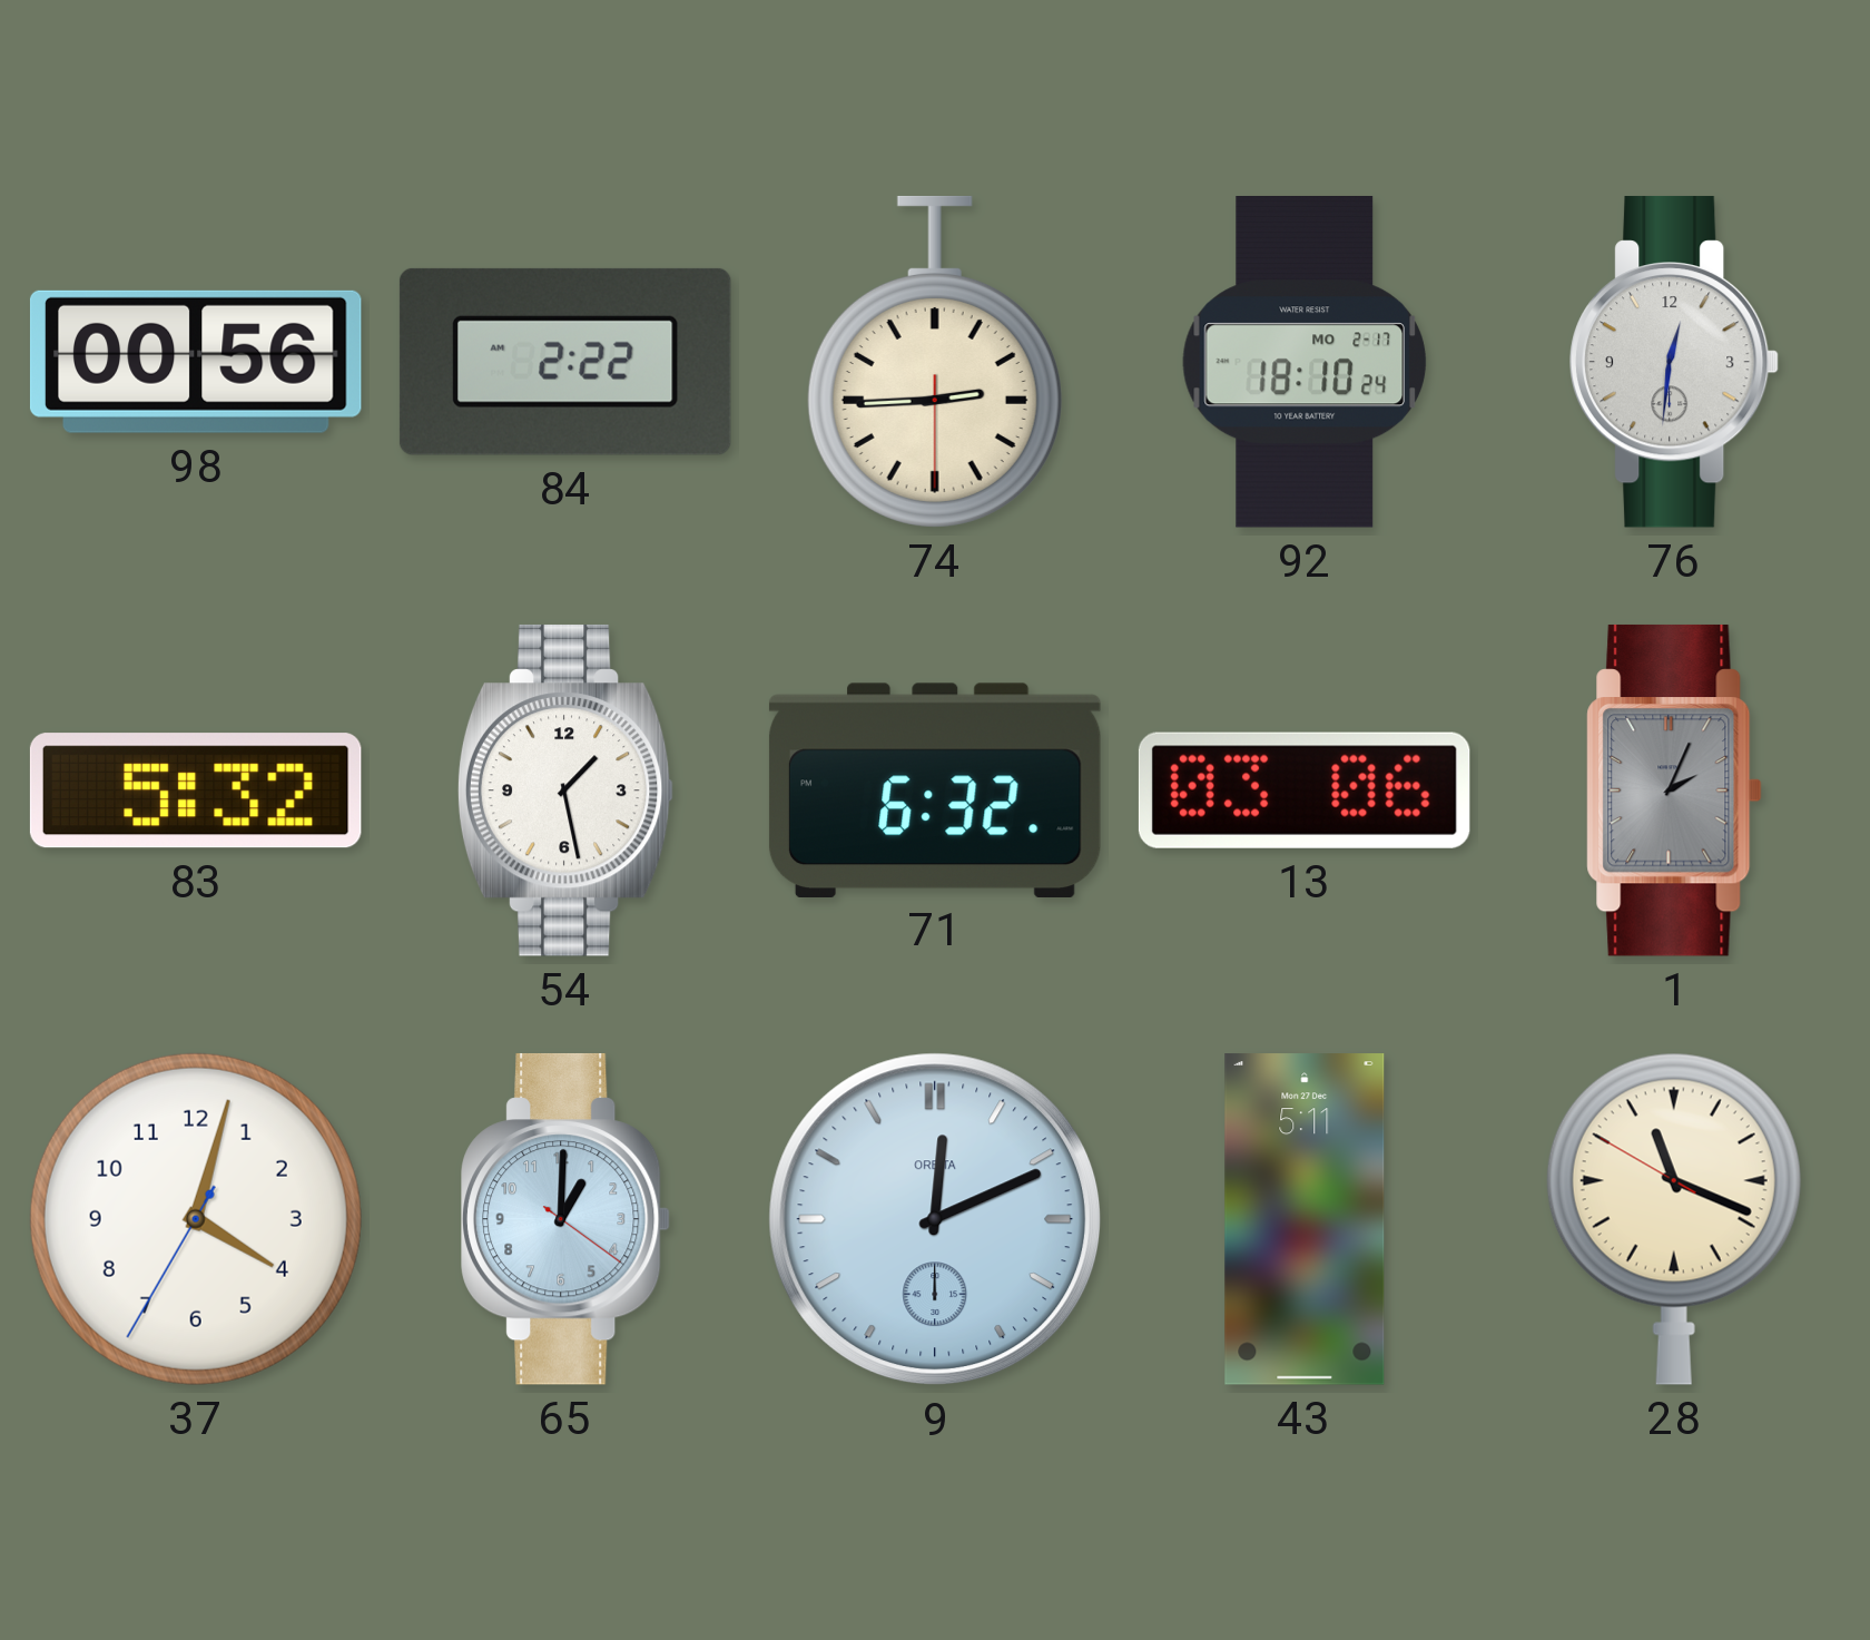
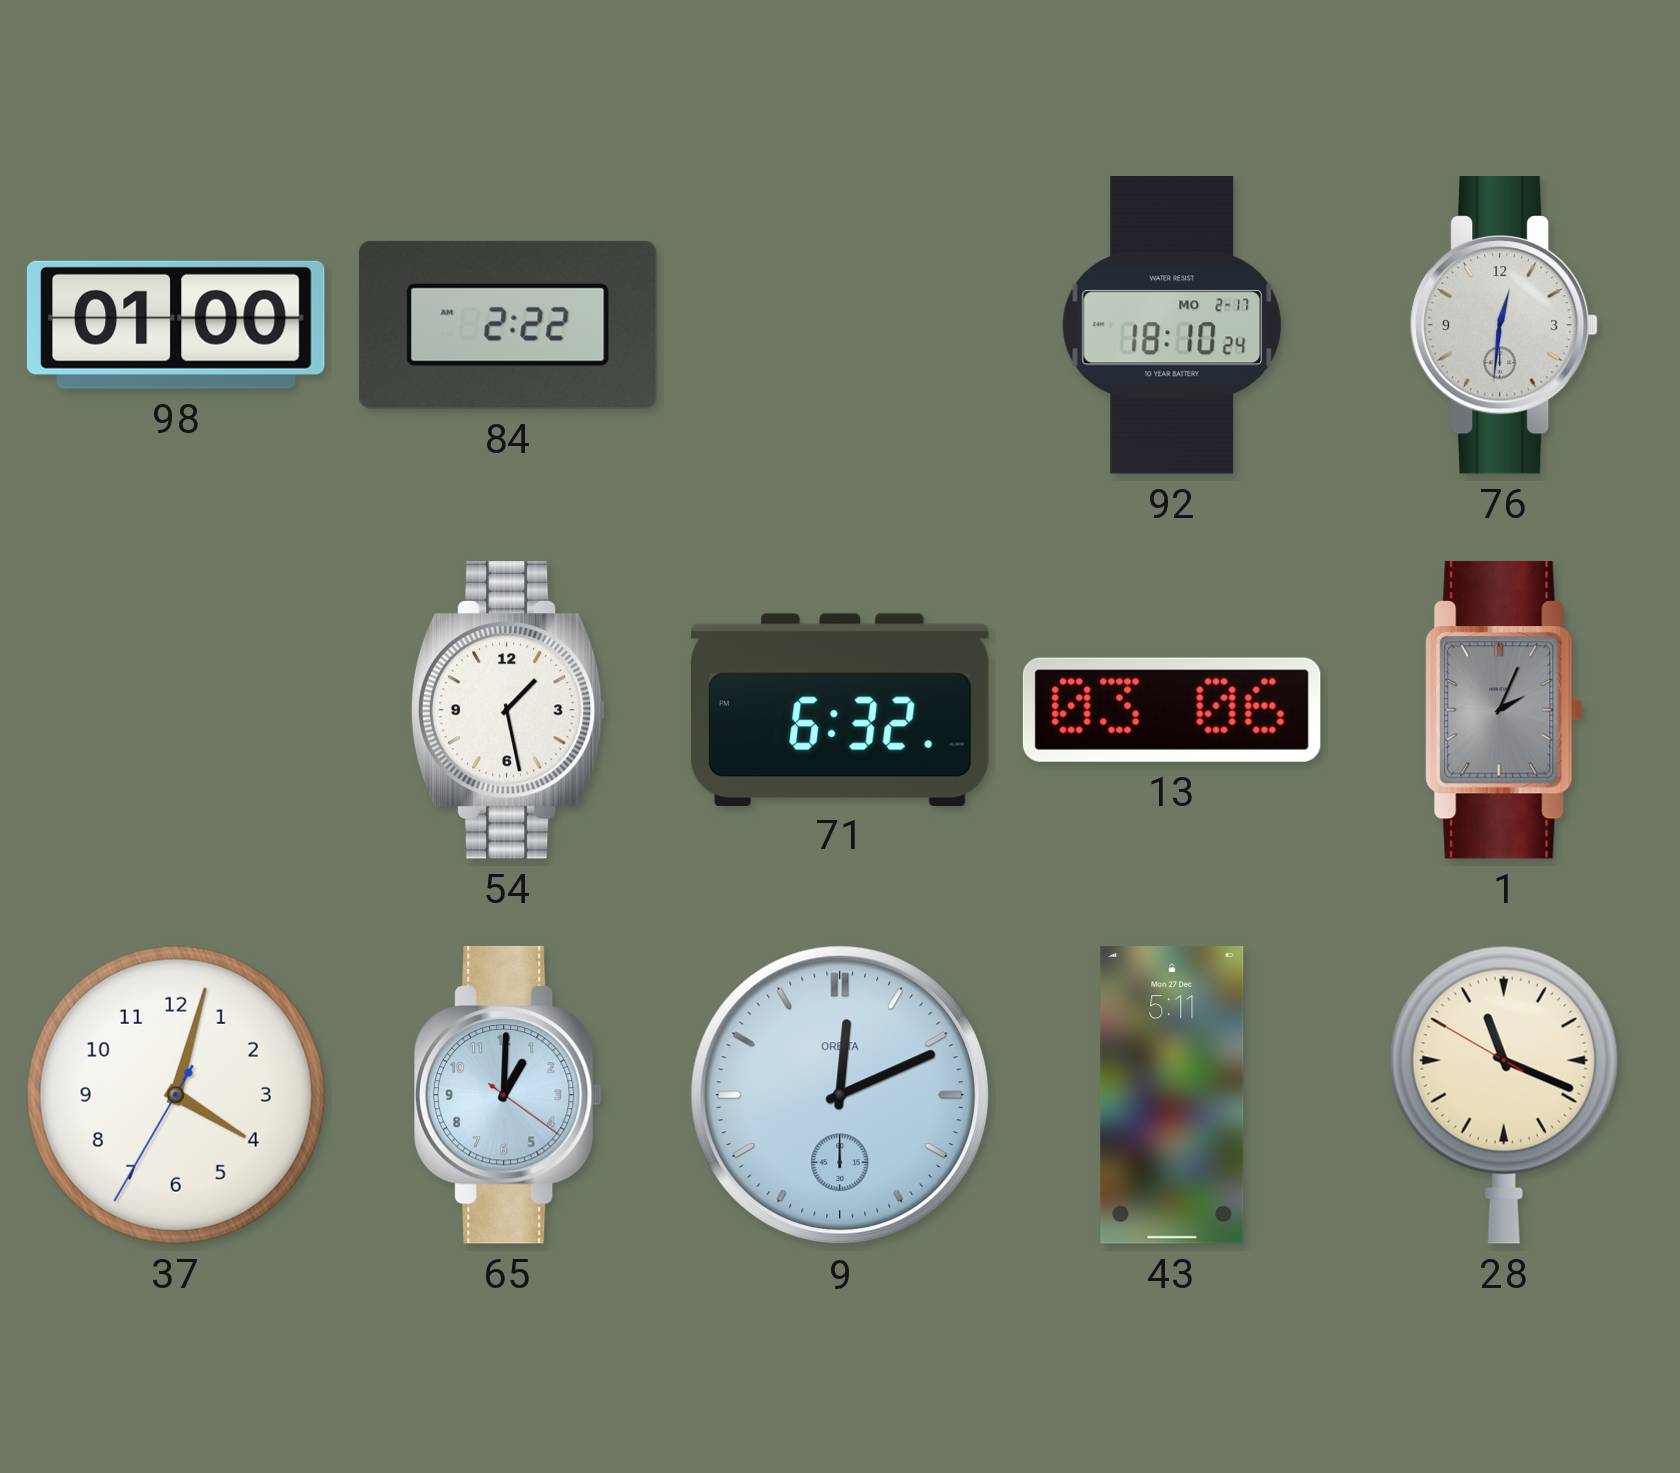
98: 00:56 -> 01:00 (176, 325)
74: 2:44 -> none (935, 362)
83: 5:32 -> none (196, 790)
